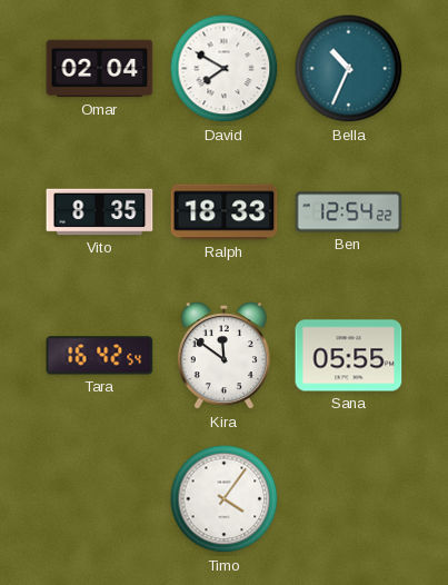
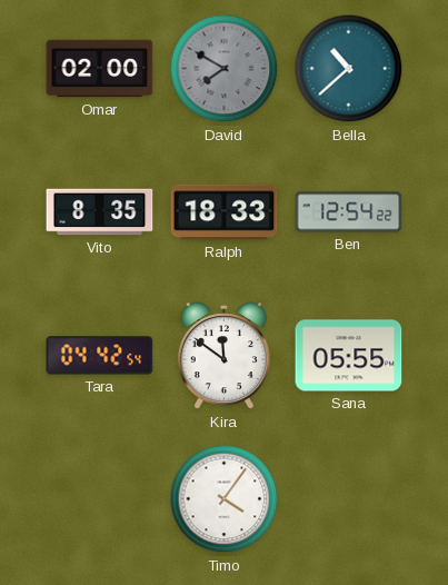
Omar: 02:04 -> 02:00 (100, 69)
David dial: white -> grey (225, 69)
Bella: 10:34 -> 10:38 (349, 69)
Tara: 16:42 -> 04:42 (100, 356)
